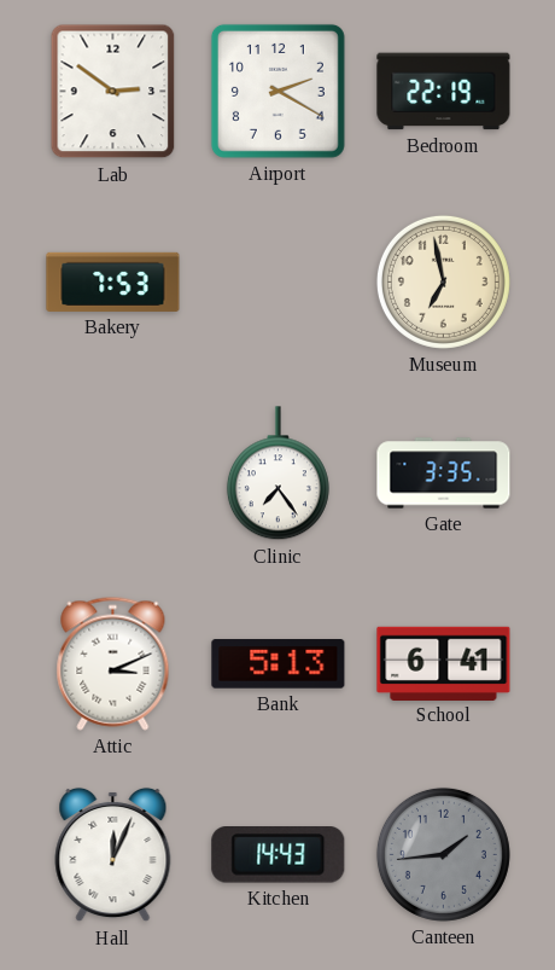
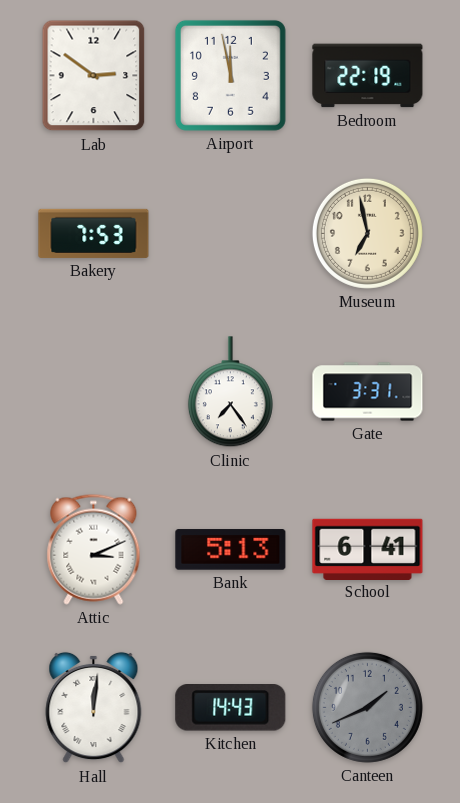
Airport: 2:20 -> 11:58 (230, 75)
Gate: 3:35 -> 3:31 (368, 392)
Hall: 12:04 -> 12:01 (94, 708)
Canteen: 1:44 -> 1:41 (367, 707)
